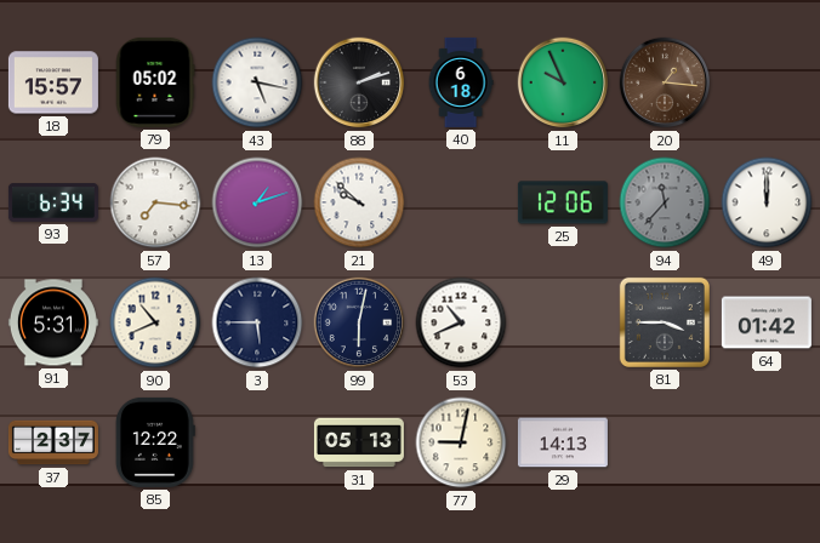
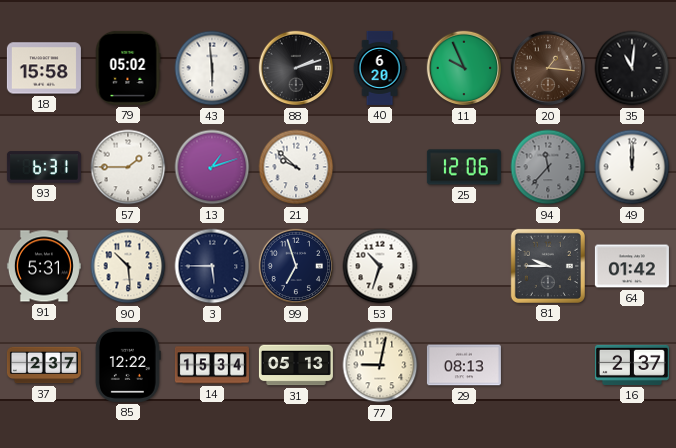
18: 15:57 -> 15:58 (44, 68)
43: 5:17 -> 5:59 (212, 68)
40: 6:18 -> 6:20 (380, 68)
35: none -> 11:01 (632, 68)
93: 6:34 -> 6:31 (44, 167)
57: 7:16 -> 1:45 (128, 167)
90: 10:41 -> 10:29 (128, 266)
99: 6:02 -> 6:57 (296, 266)
53: 10:41 -> 10:33 (380, 266)
81: 3:45 -> 9:45 (548, 266)
14: none -> 15:34 (212, 365)
29: 14:13 -> 08:13 (464, 365)
16: none -> 2:37 (632, 365)
